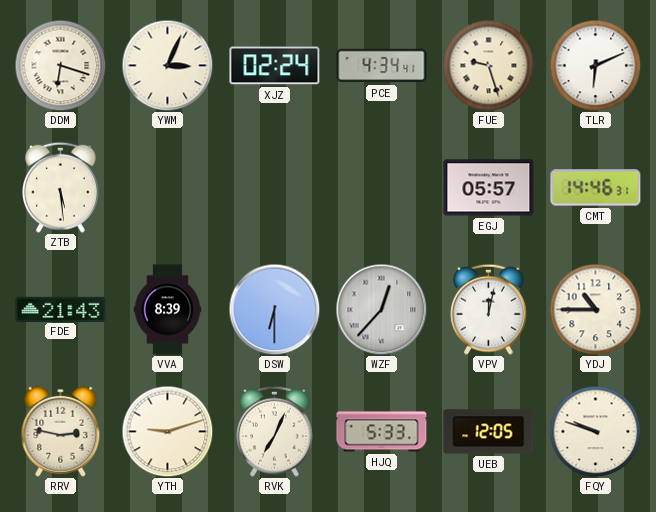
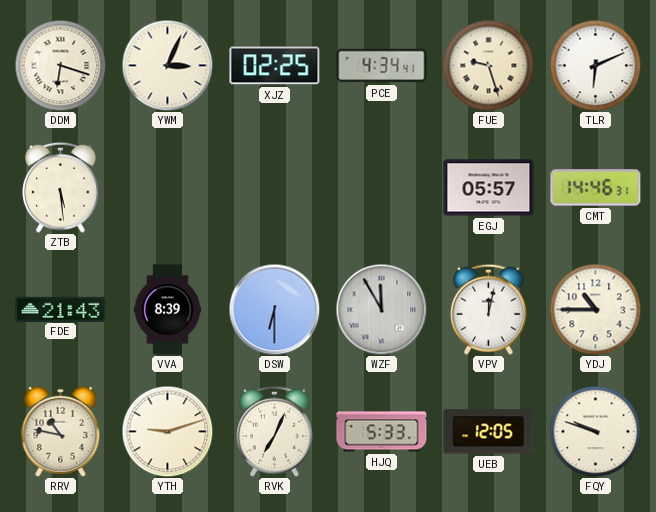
XJZ: 02:24 -> 02:25 (275, 66)
WZF: 12:37 -> 11:55 (381, 309)
RRV: 2:47 -> 10:47 (61, 431)
